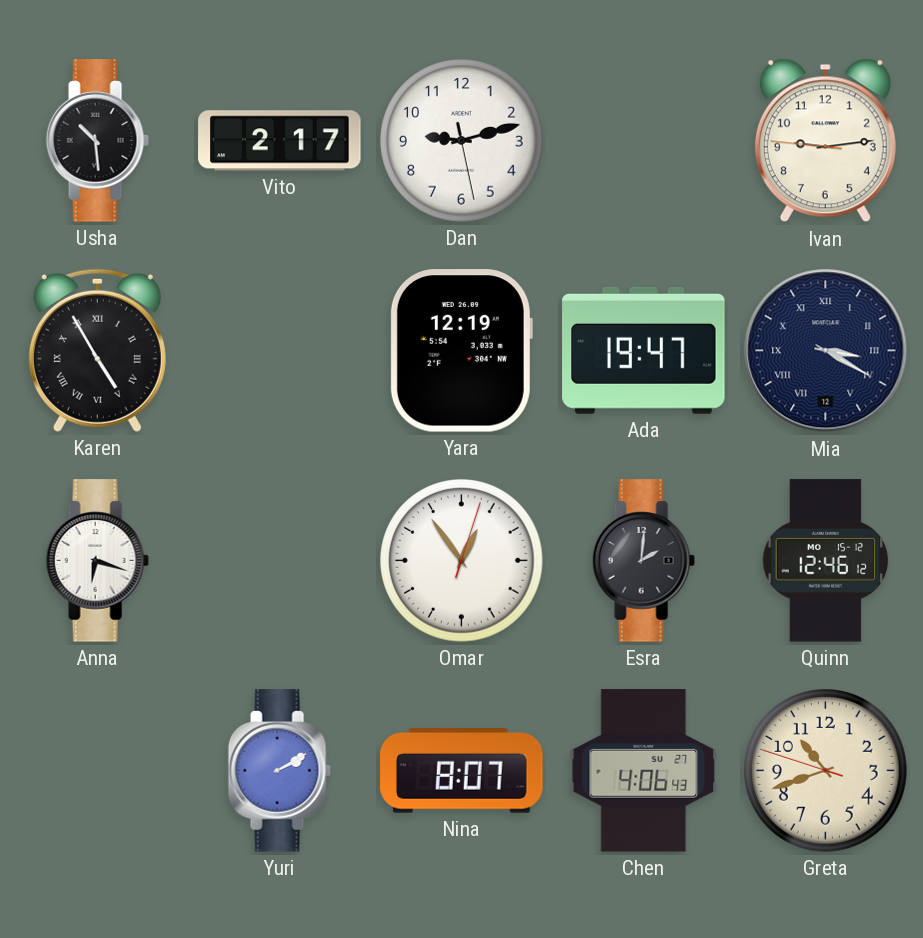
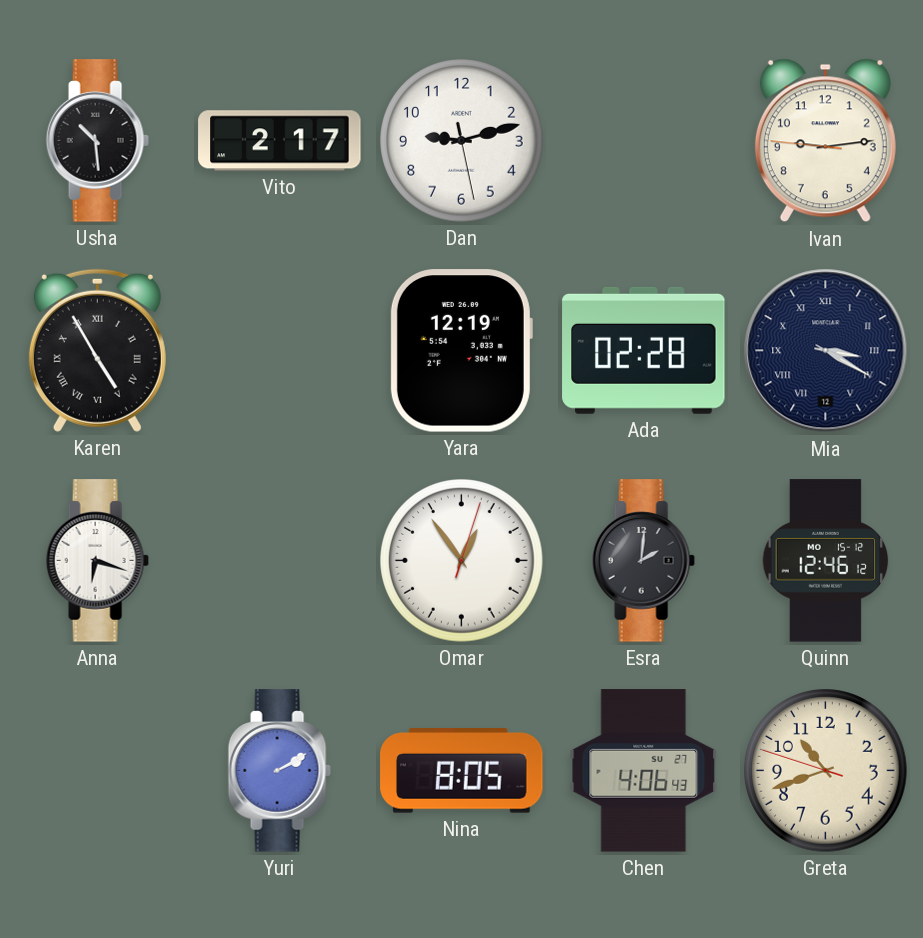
Ada: 19:47 -> 02:28 (644, 350)
Nina: 8:07 -> 8:05 (462, 771)
